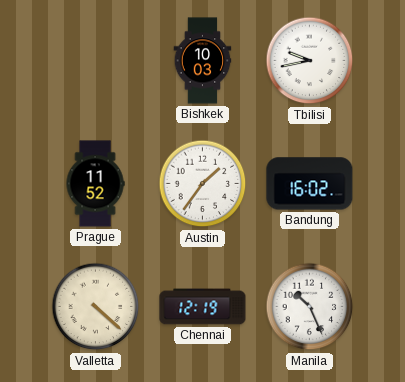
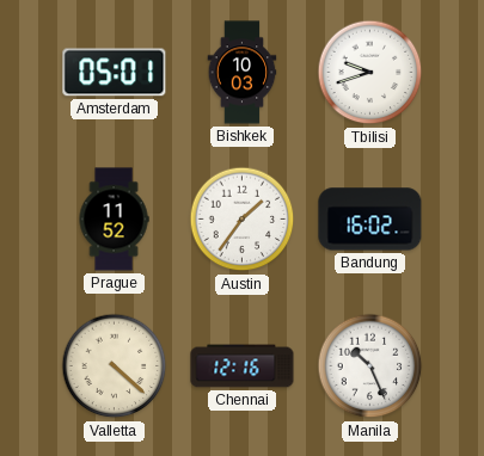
Amsterdam: none -> 05:01 (115, 73)
Tbilisi: 9:43 -> 9:42 (370, 73)
Chennai: 12:19 -> 12:16 (243, 366)
